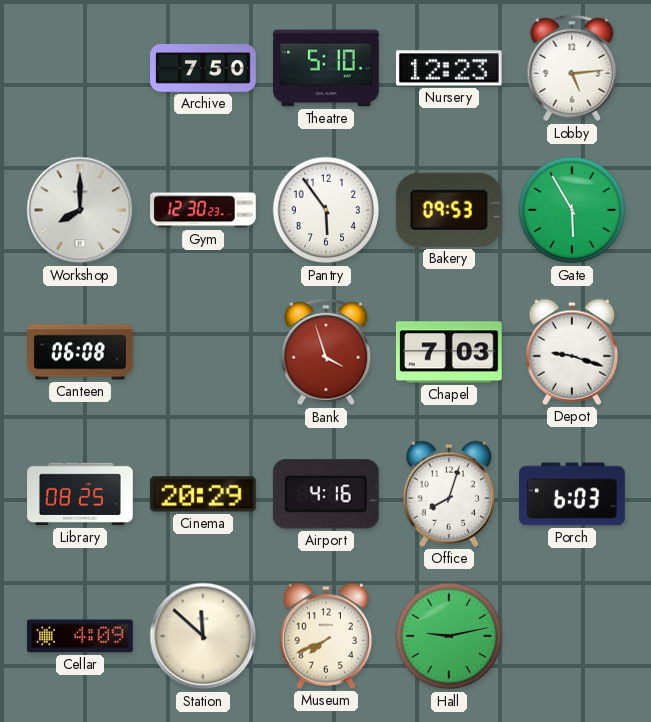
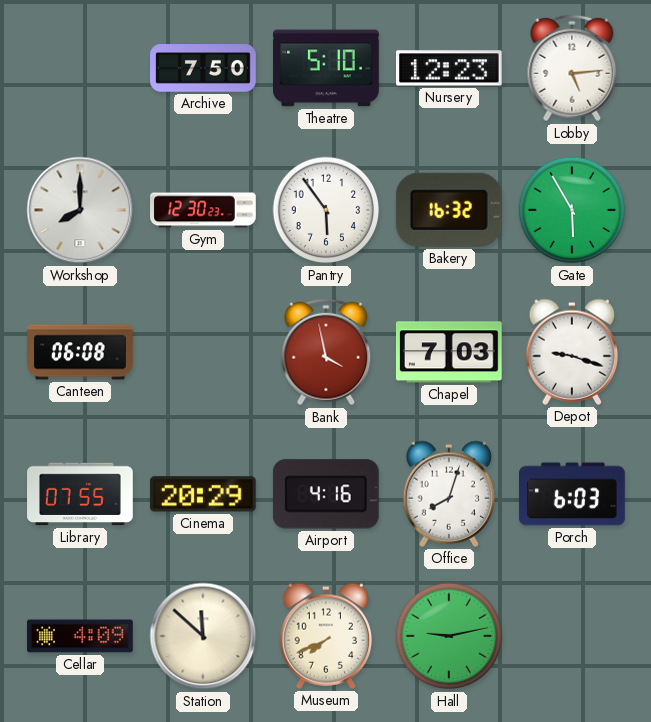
Bakery: 09:53 -> 16:32 (449, 210)
Bank: 3:57 -> 3:58 (326, 352)
Library: 08:25 -> 07:55 (80, 494)
